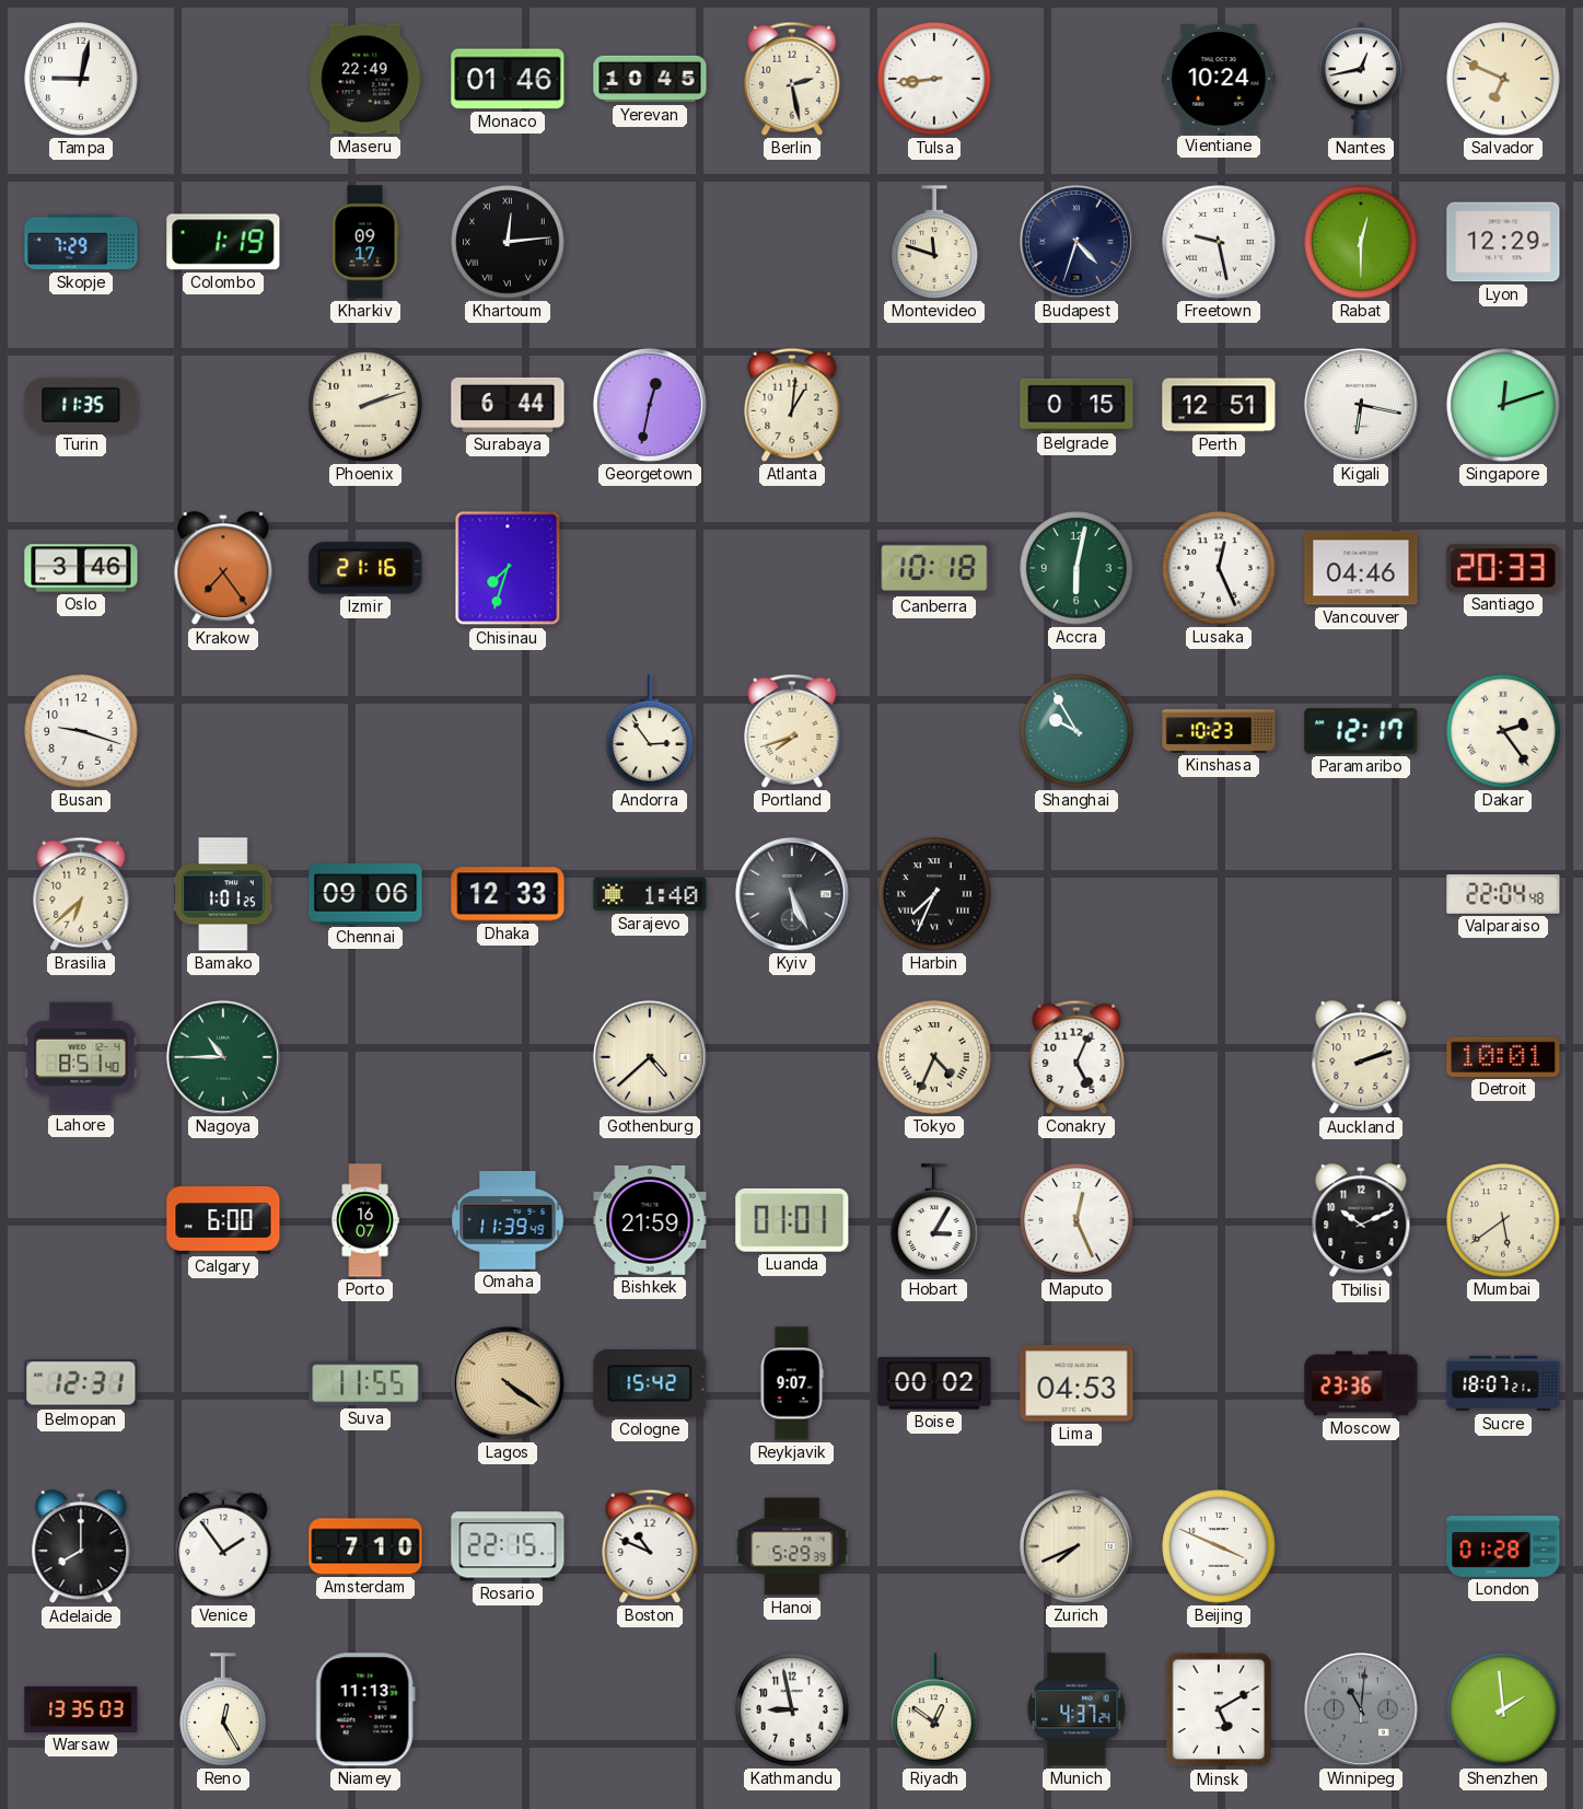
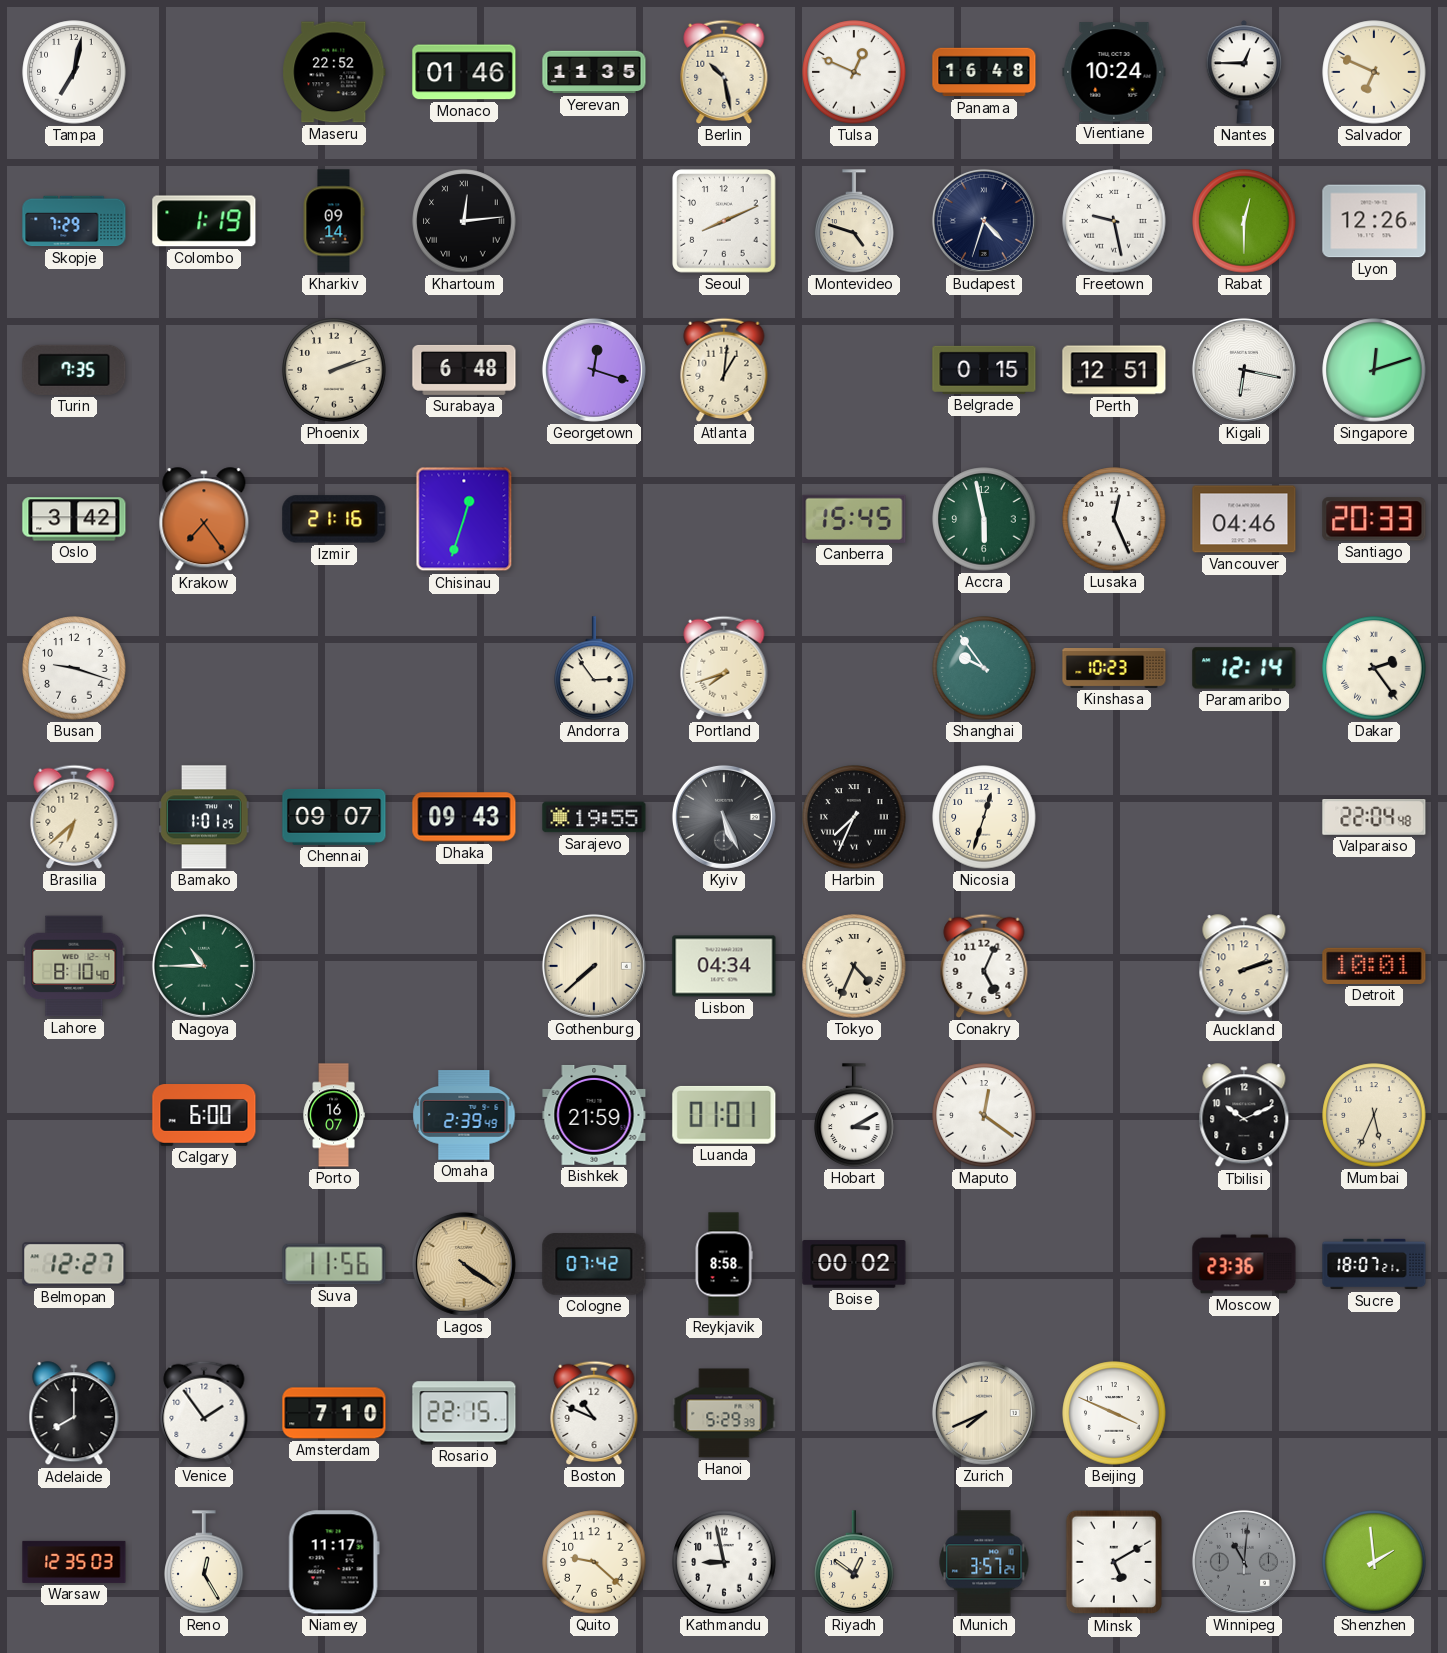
Tampa: 9:02 -> 7:02 (74, 72)
Maseru: 22:49 -> 22:52 (334, 72)
Yerevan: 10:45 -> 11:35 (594, 72)
Berlin: 2:28 -> 10:28 (724, 72)
Tulsa: 8:44 -> 12:49 (854, 72)
Panama: none -> 16:48 (984, 72)
Nantes: 12:43 -> 12:45 (1244, 72)
Kharkiv: 09:17 -> 09:14 (334, 221)
Seoul: none -> 8:11 (724, 221)
Montevideo: 11:48 -> 4:48 (854, 221)
Lyon: 12:29 -> 12:26 (1374, 221)
Turin: 11:35 -> 7:35 (74, 370)
Surabaya: 6:44 -> 6:48 (464, 370)
Georgetown: 12:32 -> 12:18 (594, 370)
Oslo: 3:46 -> 3:42 (74, 519)
Chisinau: 7:33 -> 12:33 (464, 519)
Canberra: 10:18 -> 15:45 (854, 519)
Accra: 6:02 -> 5:58 (984, 519)
Shanghai: 9:55 -> 9:54 (984, 668)
Paramaribo: 12:17 -> 12:14 (1244, 668)
Chennai: 09:06 -> 09:07 (334, 817)
Dhaka: 12:33 -> 09:43 (464, 817)
Sarajevo: 1:40 -> 19:55 (594, 817)
Nicosia: none -> 12:33 (984, 817)
Lahore: 8:51 -> 8:10 (74, 966)
Gothenburg: 4:38 -> 7:38 (594, 966)
Lisbon: none -> 04:34 (724, 966)
Omaha: 11:39 -> 2:39 (464, 1115)
Hobart: 3:05 -> 3:10 (854, 1115)
Maputo: 12:26 -> 12:21 (984, 1115)
Mumbai: 5:39 -> 5:34 (1374, 1115)
Belmopan: 12:31 -> 12:27 (74, 1264)
Suva: 11:55 -> 11:56 (334, 1264)
Cologne: 15:42 -> 07:42 (594, 1264)
Reykjavik: 9:07 -> 8:58 (724, 1264)
Lima: 04:53 -> none (1076, 1383)
London: 01:28 -> none (1503, 1547)
Warsaw: 13:35 -> 12:35 (74, 1562)
Niamey: 11:13 -> 11:17 (334, 1562)
Quito: none -> 9:22 (594, 1562)
Munich: 4:37 -> 3:57 (984, 1562)
